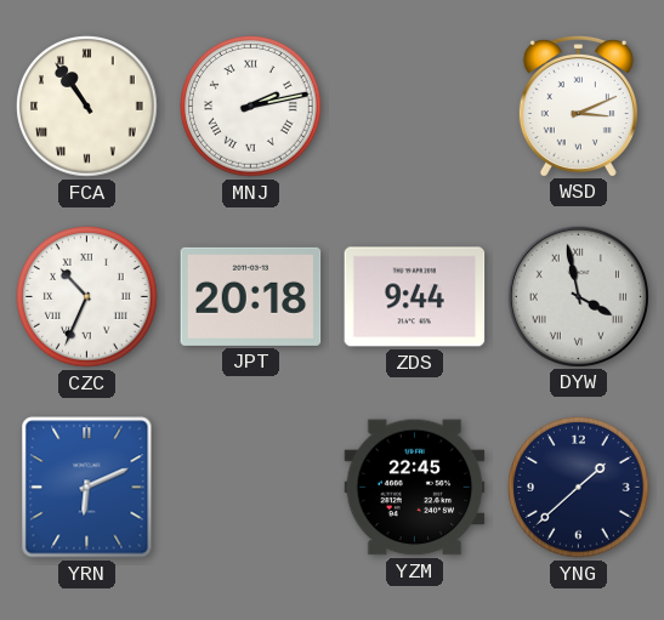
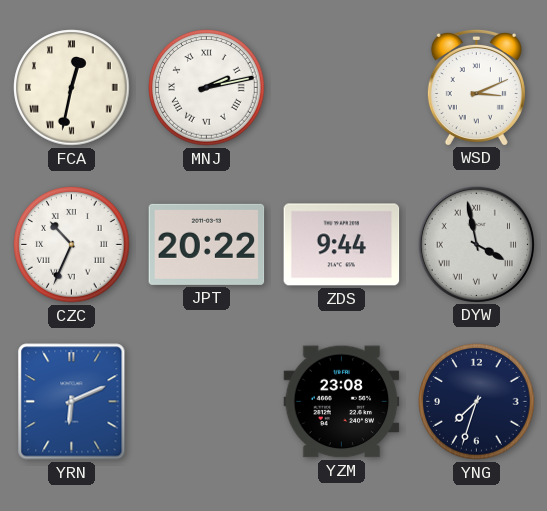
FCA: 10:54 -> 12:32 (72, 88)
JPT: 20:18 -> 20:22 (207, 244)
YZM: 22:45 -> 23:08 (342, 402)
YNG: 1:38 -> 7:33 (477, 402)
